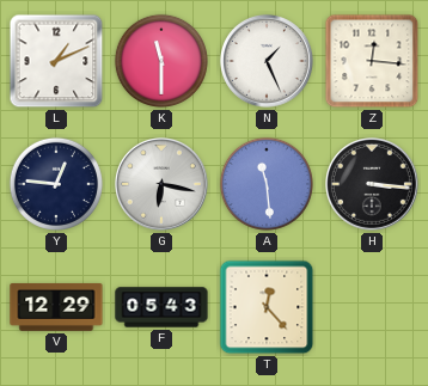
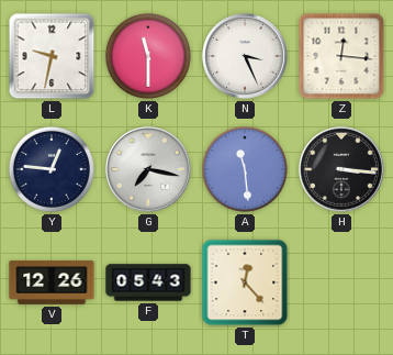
L: 1:11 -> 9:32 (52, 56)
N: 1:26 -> 3:26 (246, 57)
G: 6:17 -> 7:17 (149, 170)
V: 12:29 -> 12:26 (52, 282)
